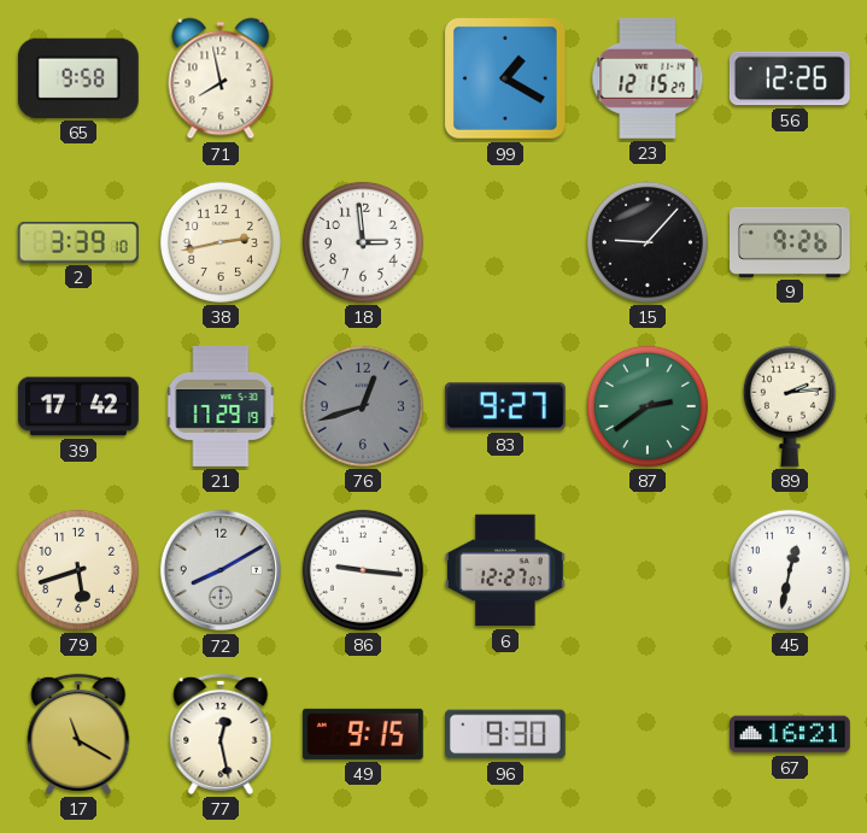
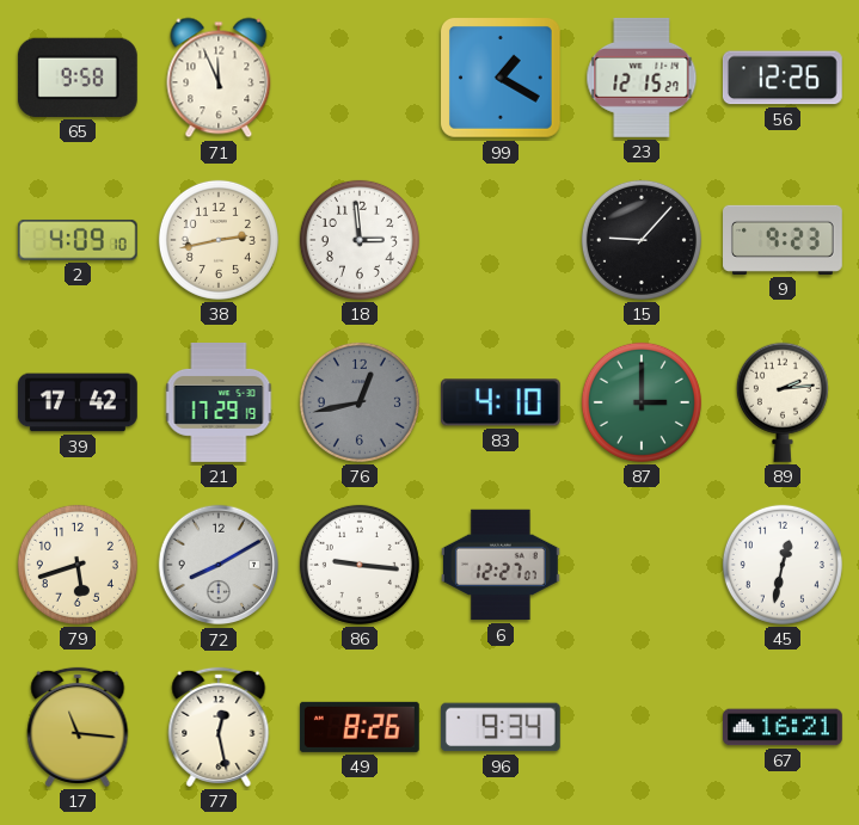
71: 7:58 -> 11:56 (219, 78)
2: 3:39 -> 4:09 (78, 240)
9: 9:26 -> 9:23 (784, 240)
76: 12:42 -> 12:43 (360, 402)
83: 9:27 -> 4:10 (501, 402)
87: 2:39 -> 3:00 (642, 402)
17: 11:20 -> 11:16 (78, 727)
49: 9:15 -> 8:26 (360, 727)
96: 9:30 -> 9:34 (501, 727)
